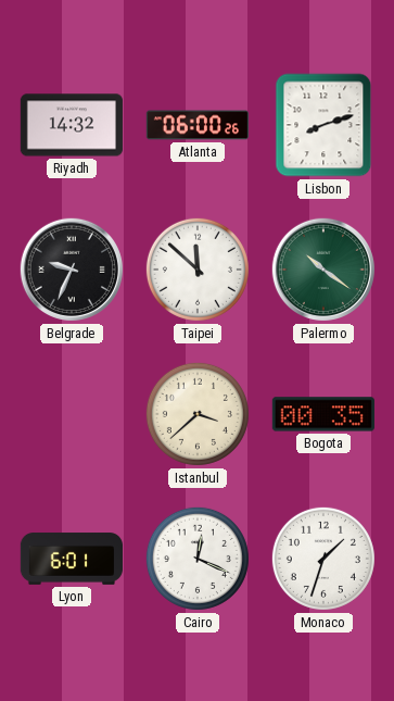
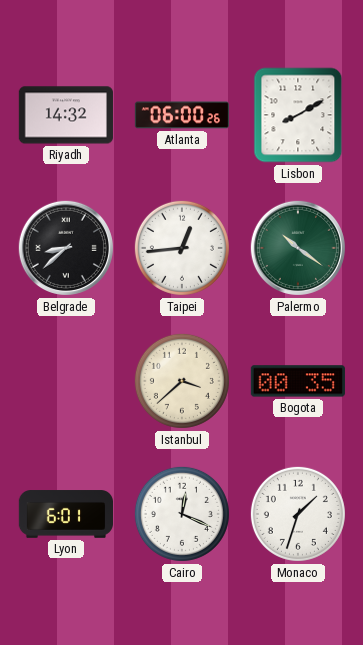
Lisbon: 8:12 -> 8:10 (298, 115)
Belgrade: 9:34 -> 8:38 (66, 248)
Taipei: 11:52 -> 12:44 (182, 248)
